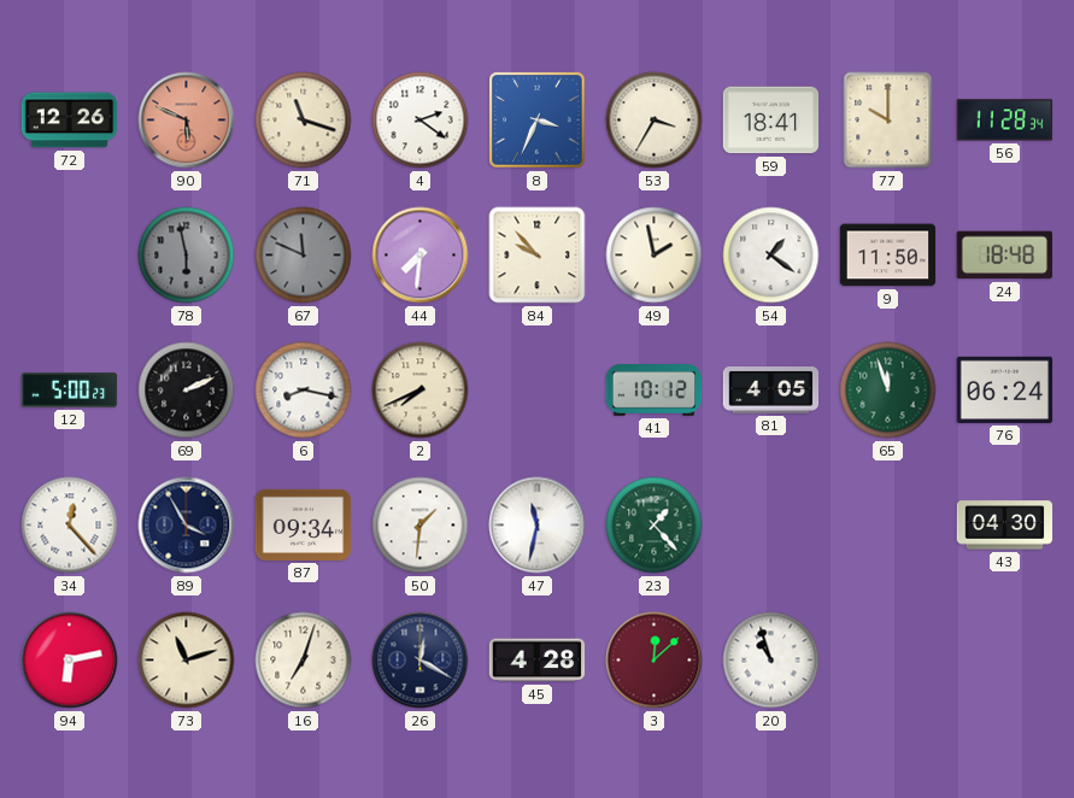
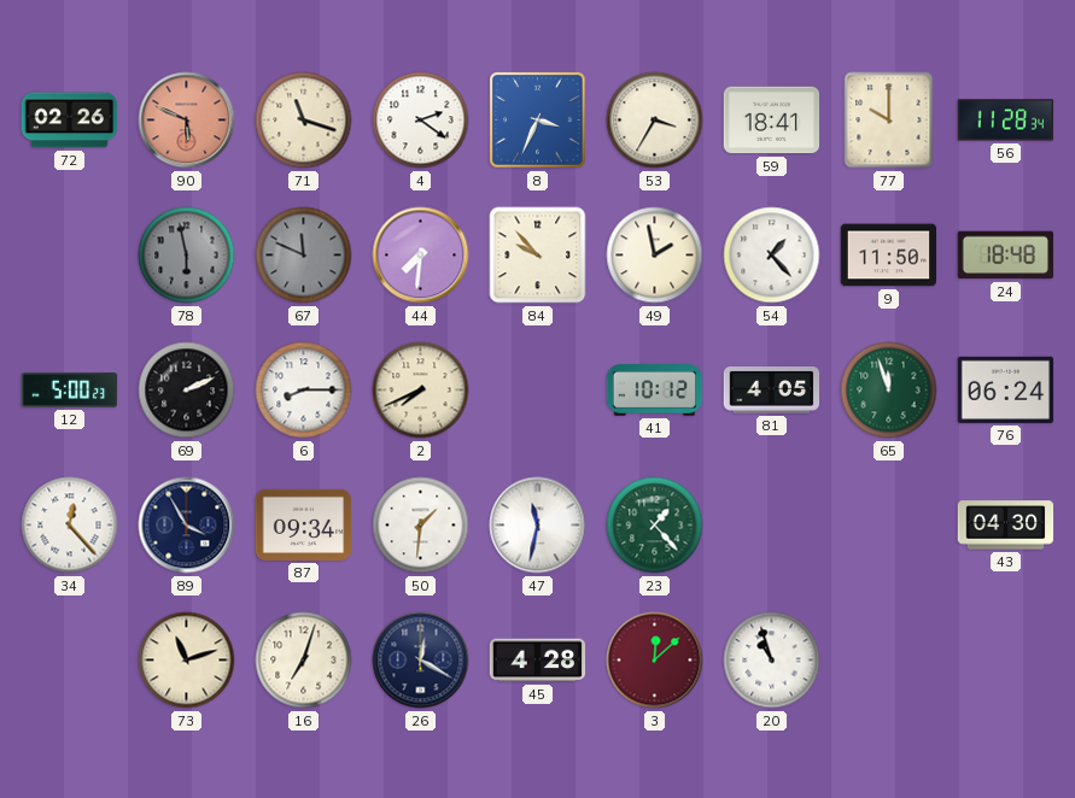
72: 12:26 -> 02:26 (70, 121)
54: 1:21 -> 1:23 (772, 256)
6: 8:17 -> 8:15 (304, 391)
94: 6:13 -> none (70, 661)
